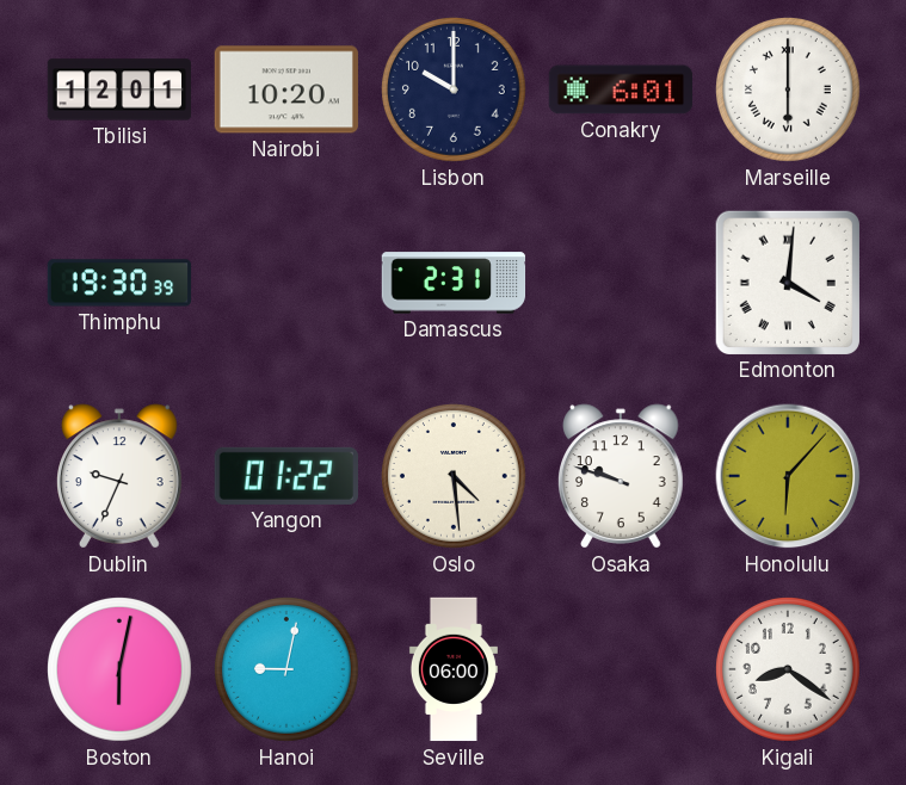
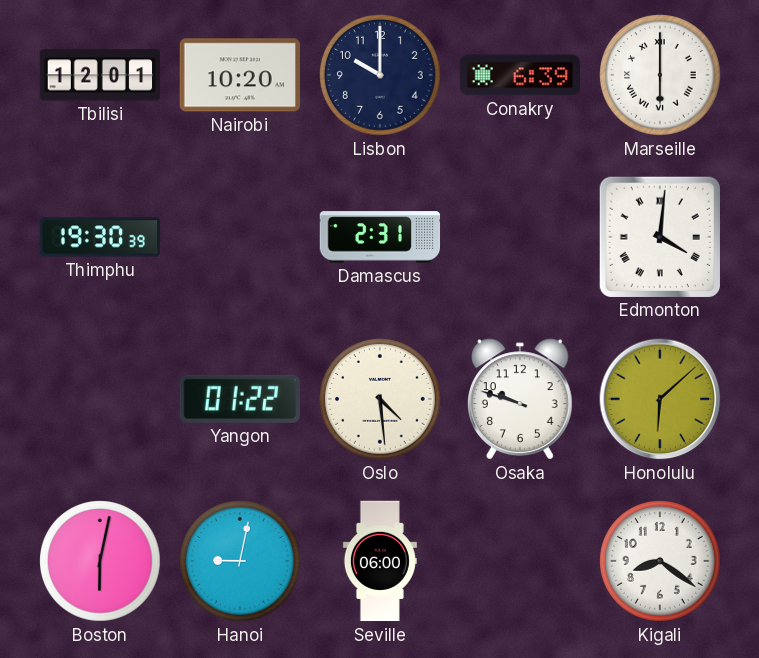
Conakry: 6:01 -> 6:39 (520, 75)
Dublin: 9:34 -> none (121, 476)
Honolulu: 6:07 -> 6:08 (660, 399)
